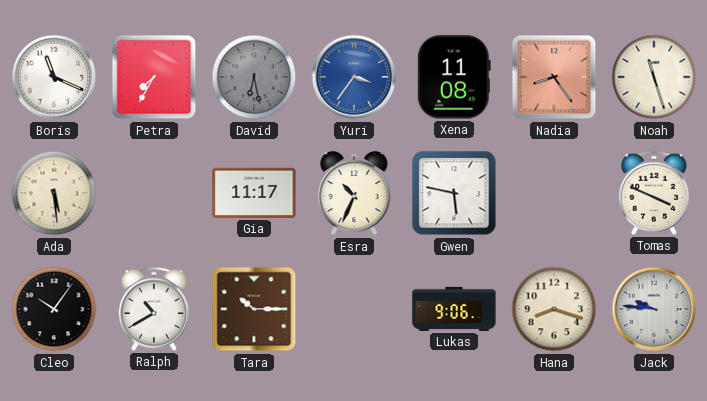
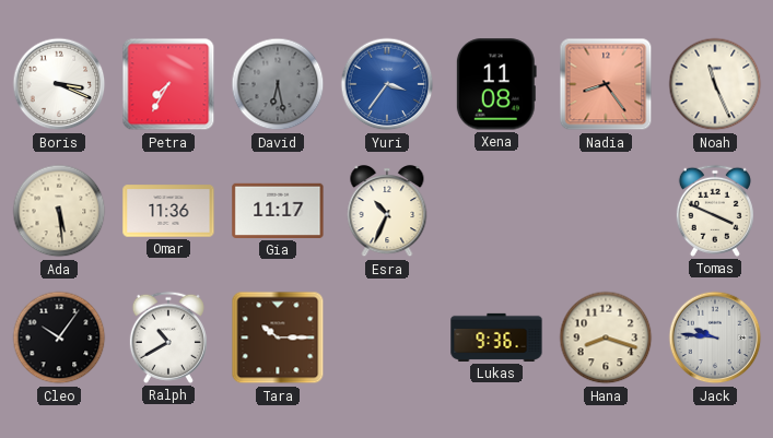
Boris: 11:19 -> 3:19 (59, 84)
Noah: 11:27 -> 11:26 (715, 84)
Omar: none -> 11:36 (168, 211)
Gwen: 5:47 -> none (454, 193)
Lukas: 9:06 -> 9:36 (496, 338)
